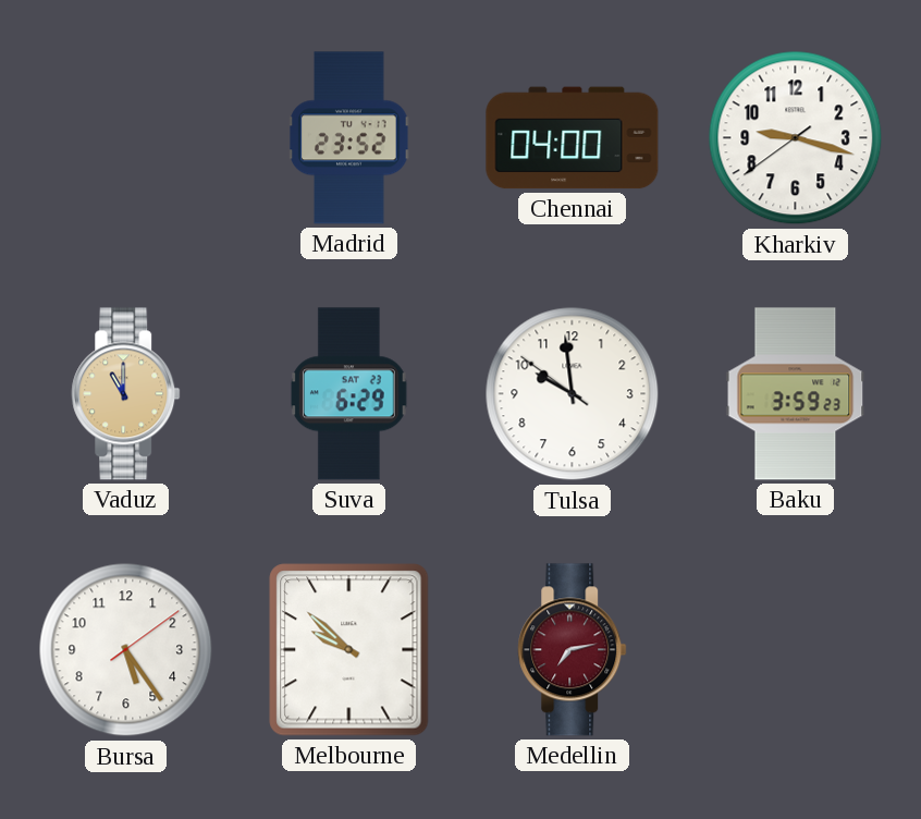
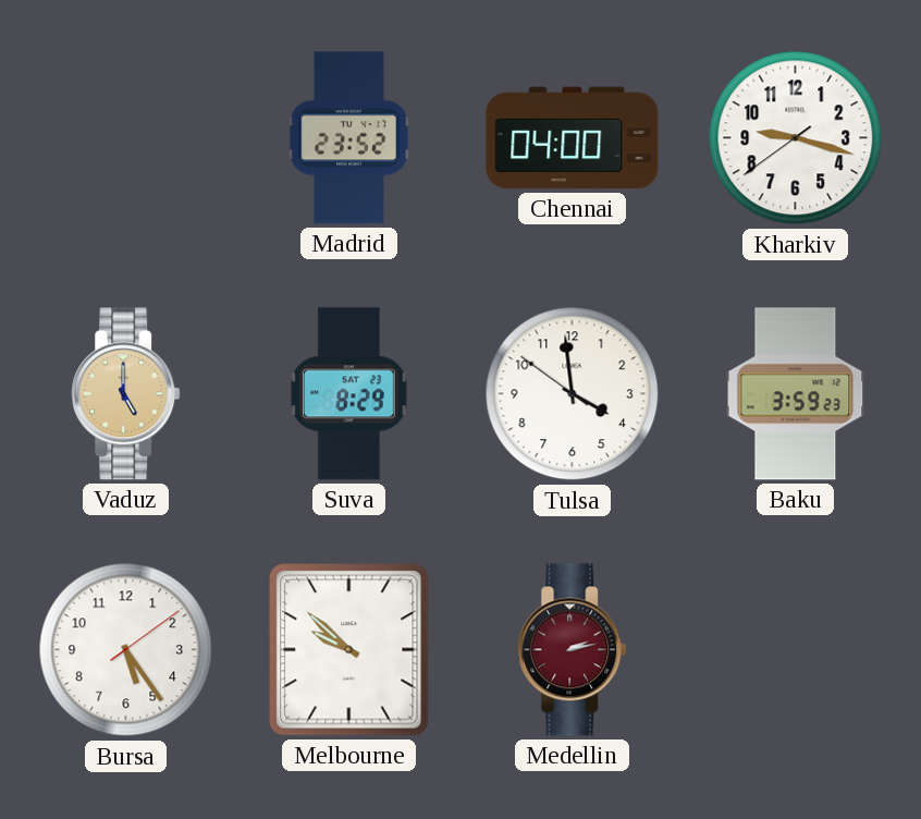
Vaduz: 11:00 -> 5:00 (126, 394)
Suva: 6:29 -> 8:29 (348, 394)
Tulsa: 9:58 -> 3:58 (573, 394)
Medellin: 7:13 -> 2:13 (573, 650)
